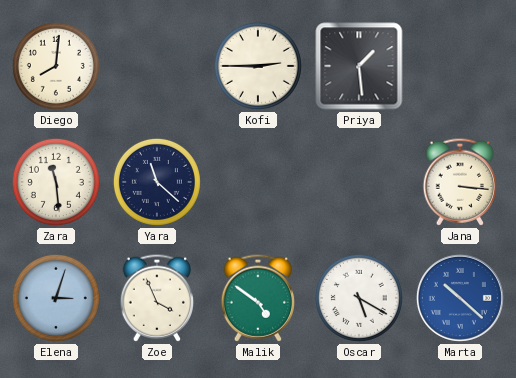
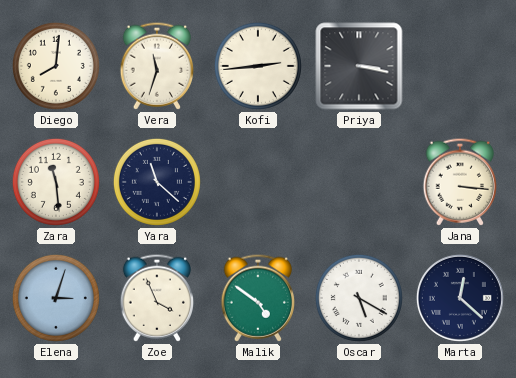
Vera: none -> 11:33 (156, 66)
Kofi: 2:45 -> 2:44 (258, 66)
Priya: 1:29 -> 3:17 (359, 66)
Marta: 10:22 -> 12:22 (460, 298)
Marta dial: blue -> navy (460, 298)
